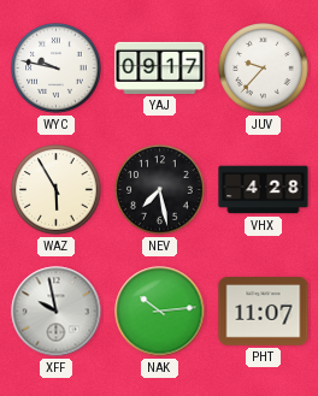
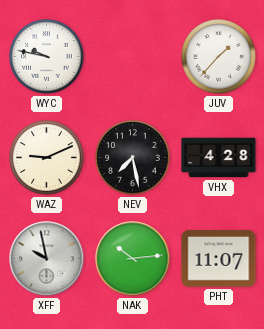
YAJ: 09:17 -> none (160, 67)
JUV: 9:37 -> 1:37 (219, 57)
WAZ: 5:55 -> 9:11 (47, 158)
